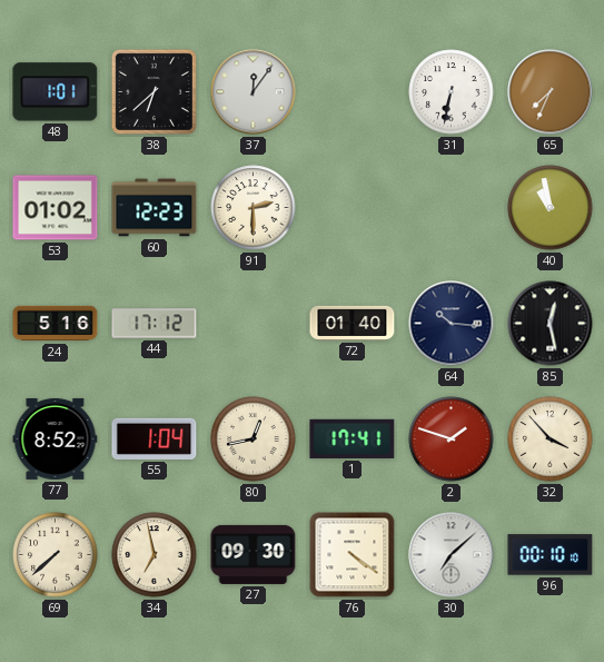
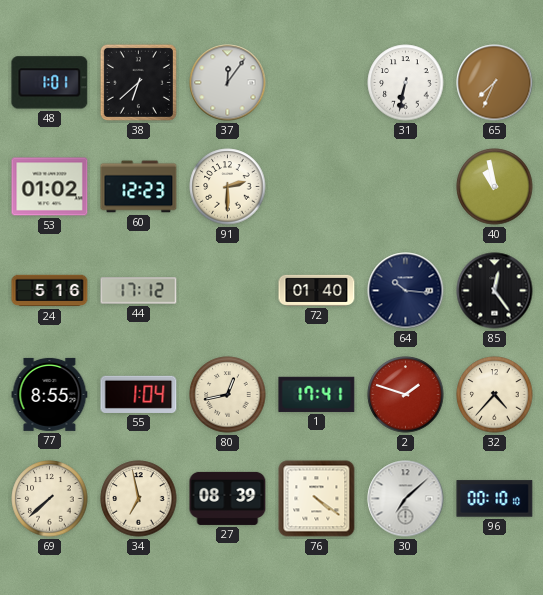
85: 12:28 -> 12:24 (495, 291)
77: 8:52 -> 8:55 (50, 394)
32: 3:53 -> 4:37 (495, 395)
27: 09:30 -> 08:39 (228, 498)
